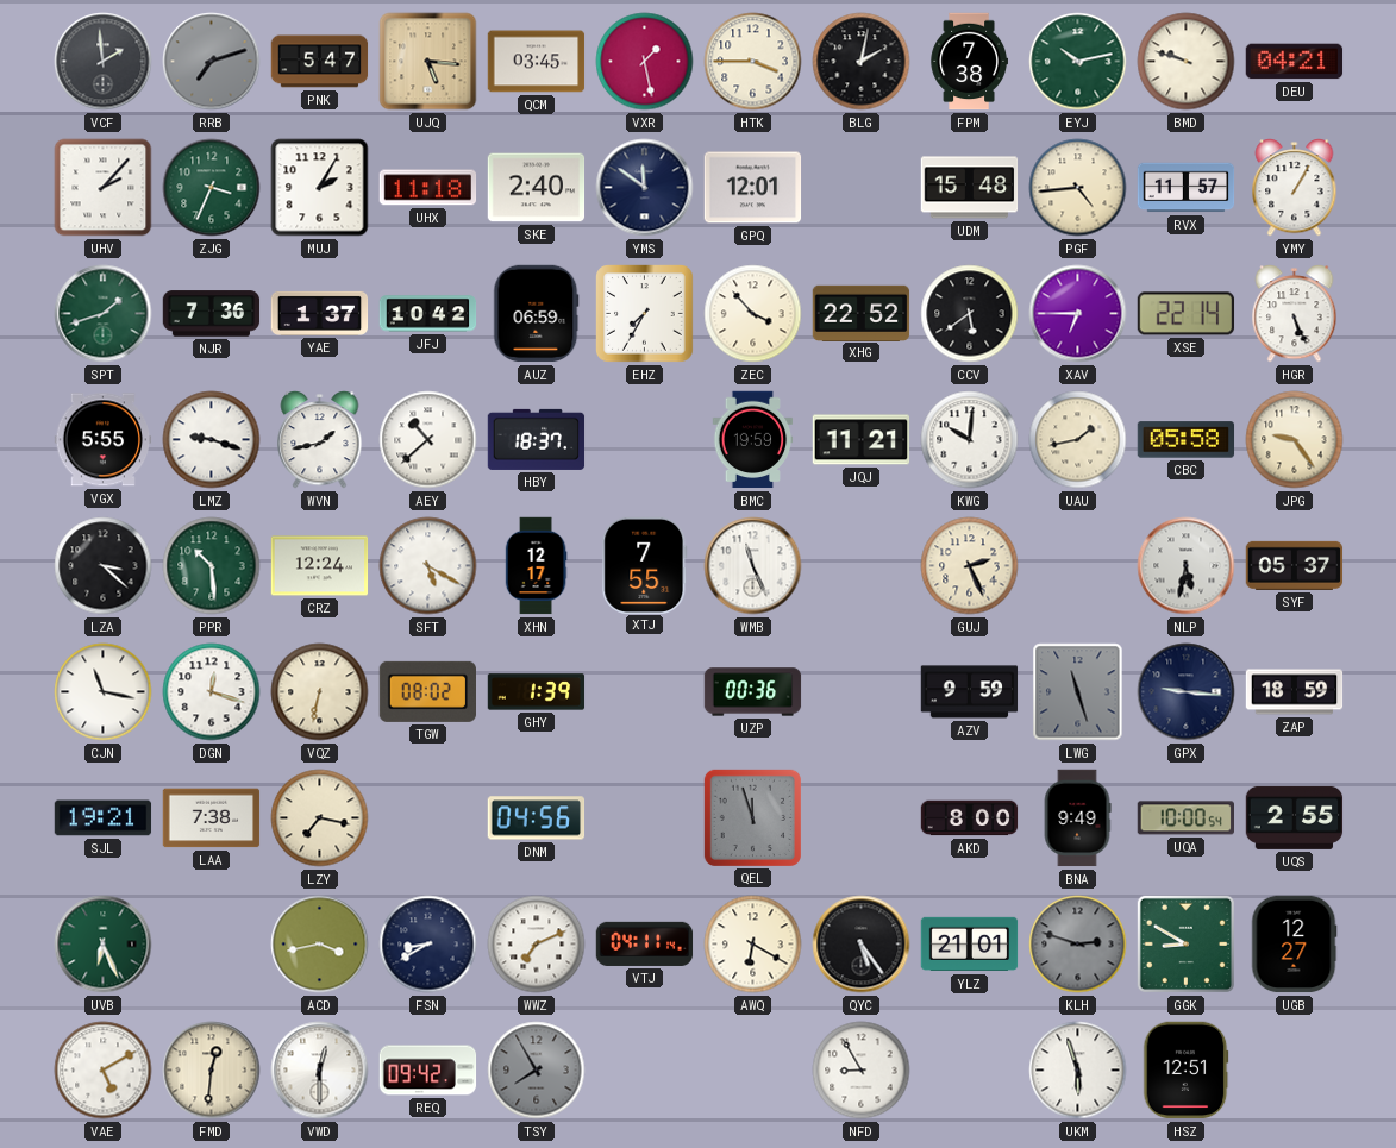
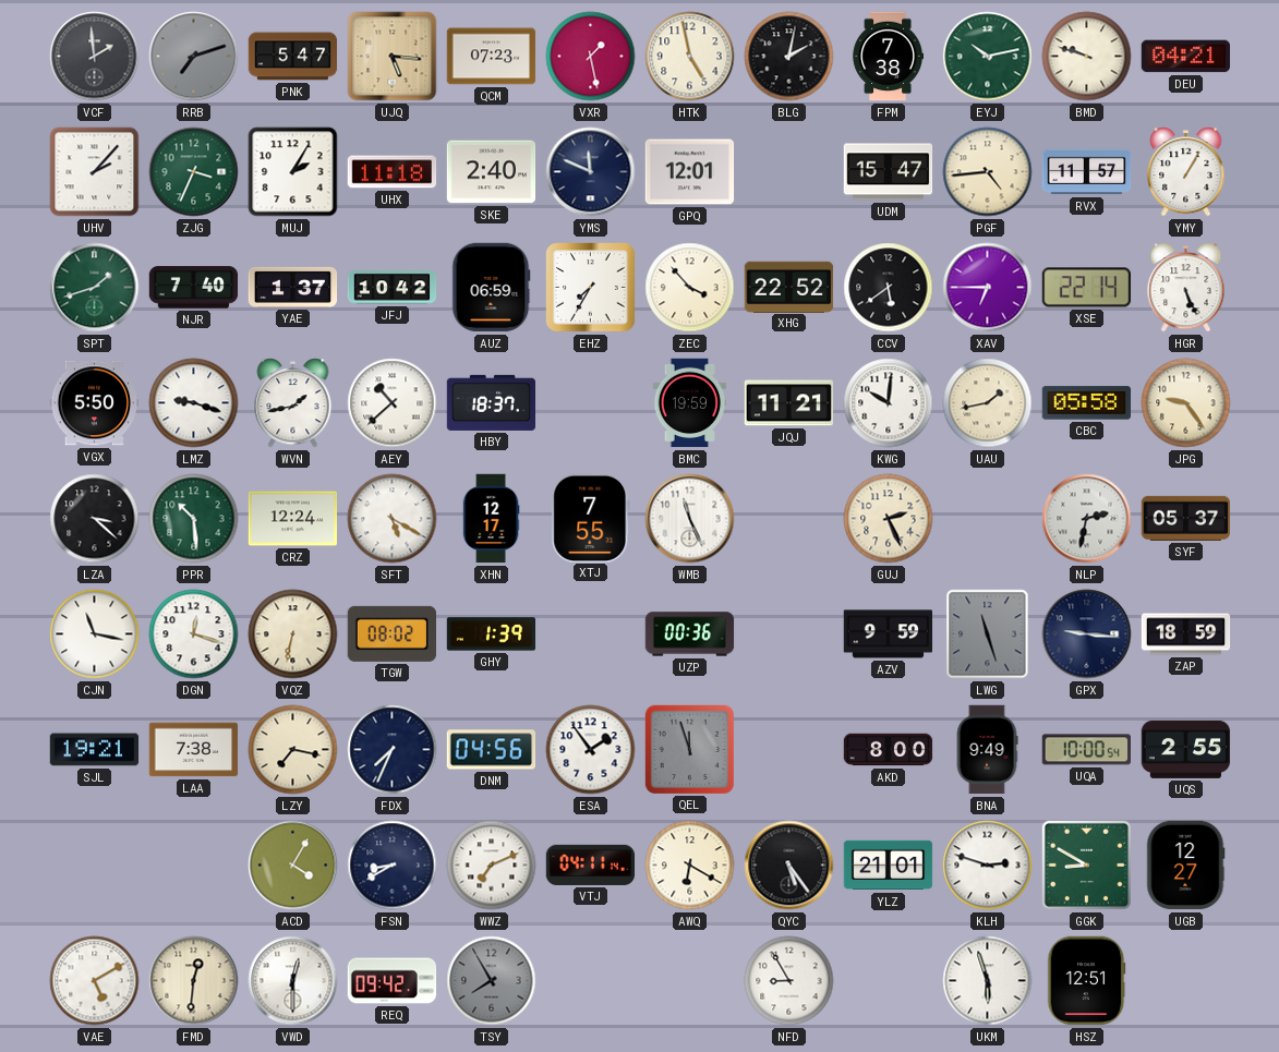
QCM: 03:45 -> 07:23 (492, 57)
HTK: 3:45 -> 4:58 (690, 57)
YMS: 11:51 -> 11:49 (591, 172)
UDM: 15:48 -> 15:47 (889, 172)
NJR: 7:36 -> 7:40 (194, 288)
VGX: 5:55 -> 5:50 (95, 403)
NLP: 5:32 -> 2:32 (1087, 519)
FDX: none -> 7:34 (393, 750)
ESA: none -> 1:54 (591, 750)
UVB: 6:26 -> none (104, 945)
ACD: 3:43 -> 4:05 (293, 866)
KLH dial: grey -> white (988, 866)
